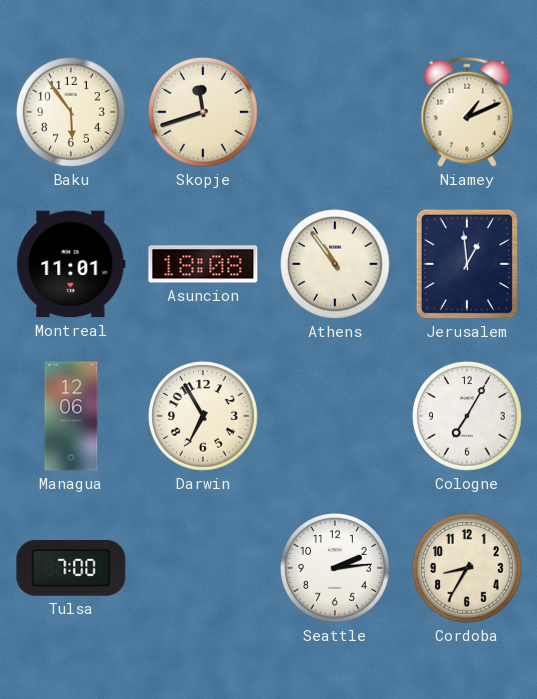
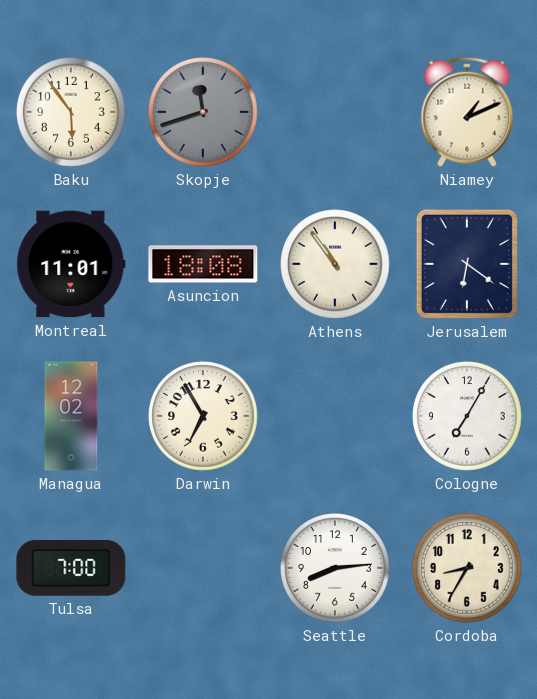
Skopje dial: cream -> grey (203, 112)
Jerusalem: 12:59 -> 6:21 (467, 264)
Managua: 12:06 -> 12:02 (71, 416)
Seattle: 2:14 -> 8:14 (335, 568)
